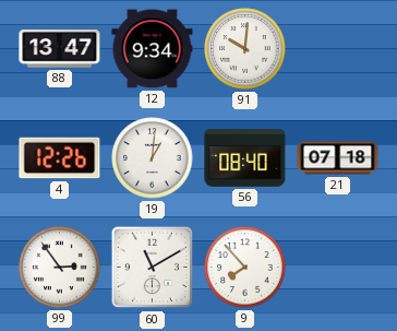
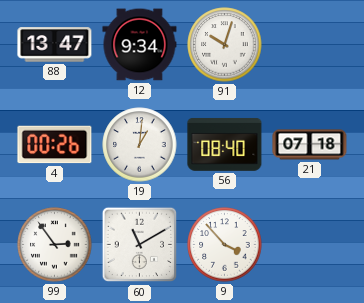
91: 10:01 -> 10:03 (225, 45)
4: 12:26 -> 00:26 (55, 145)
9: 7:53 -> 3:53 (225, 245)
